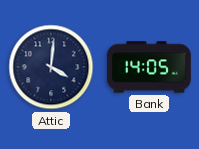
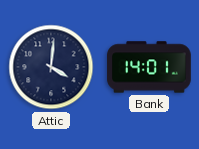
Bank: 14:05 -> 14:01 (149, 67)
